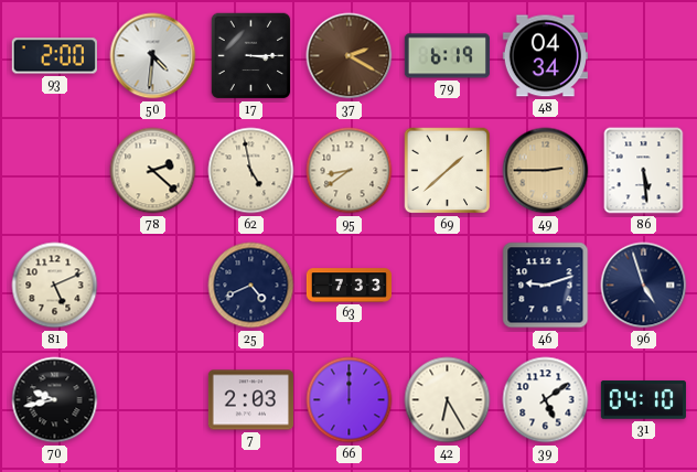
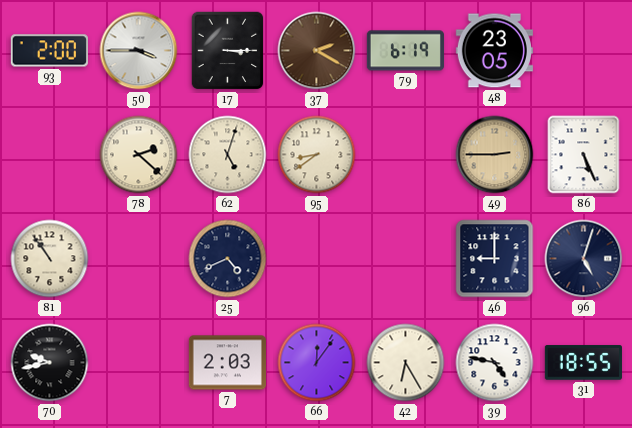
50: 4:31 -> 3:45 (139, 51)
48: 04:34 -> 23:05 (494, 51)
62: 4:58 -> 5:03 (228, 155)
69: 1:38 -> none (448, 171)
86: 5:29 -> 5:26 (584, 155)
81: 5:11 -> 10:54 (50, 259)
63: 7:33 -> none (349, 286)
46: 9:12 -> 9:00 (495, 259)
96: 4:57 -> 5:03 (584, 259)
66: 12:00 -> 12:06 (317, 363)
39: 5:09 -> 4:47 (495, 363)
31: 04:10 -> 18:55 (583, 363)
